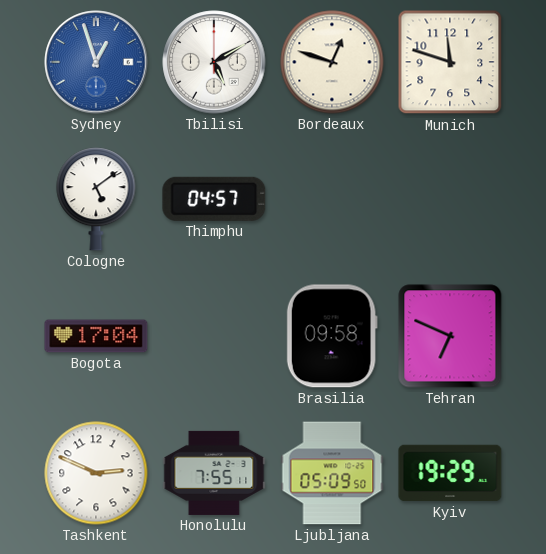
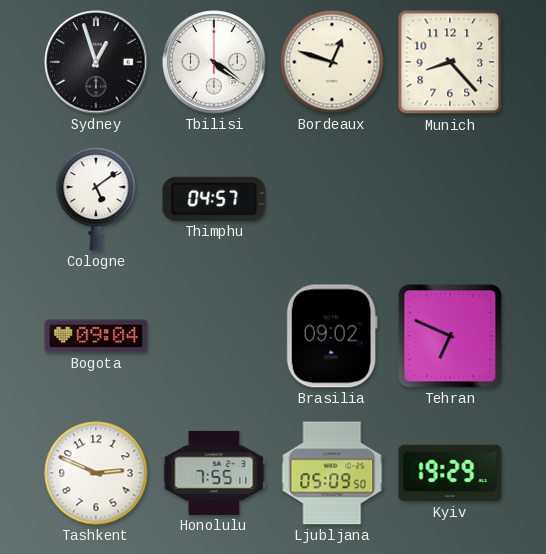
Sydney dial: blue -> black (96, 62)
Tbilisi: 5:10 -> 4:21 (214, 62)
Munich: 11:48 -> 8:23 (450, 62)
Bogota: 17:04 -> 09:04 (96, 336)
Brasilia: 09:58 -> 09:02 (332, 336)
